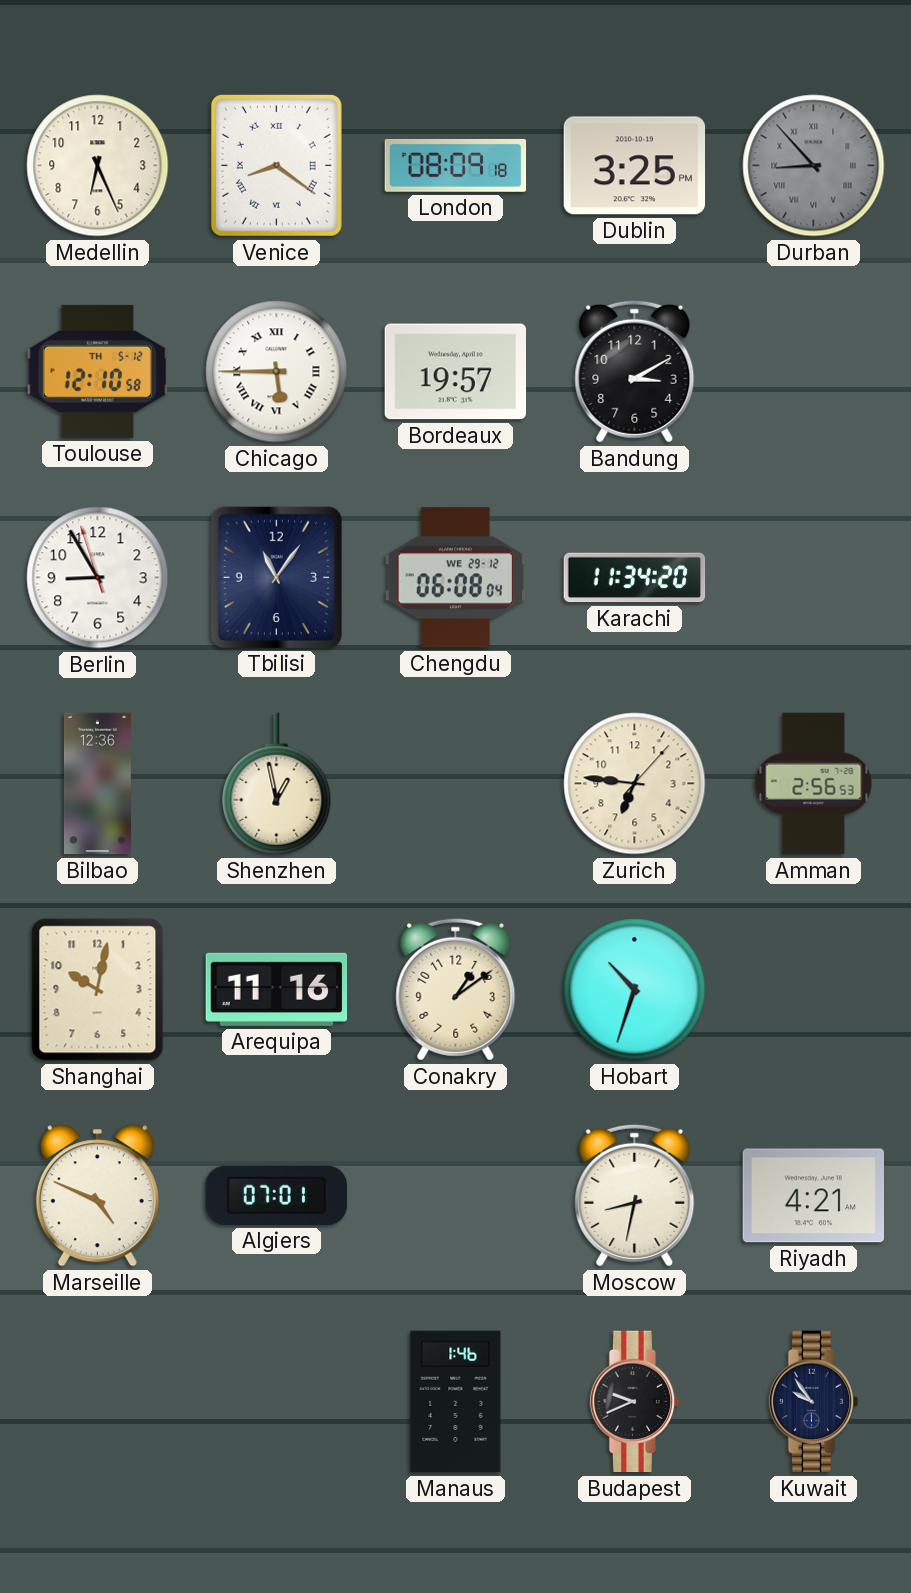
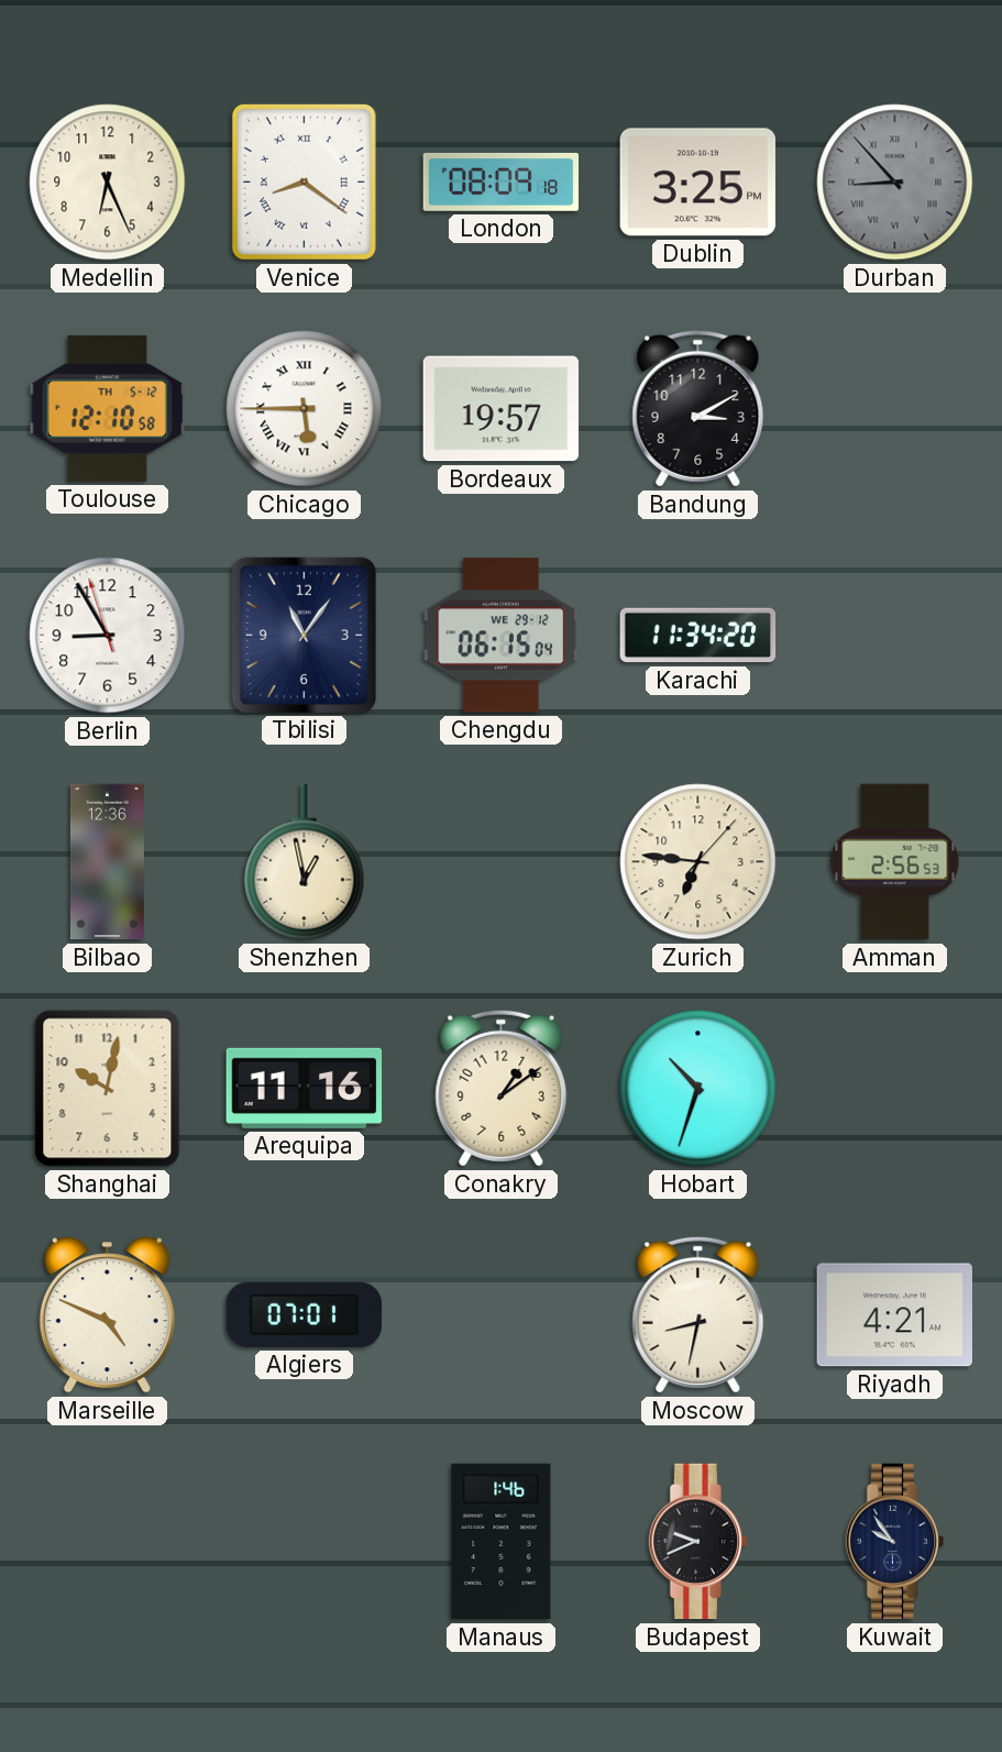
Chengdu: 06:08 -> 06:15 (500, 636)
